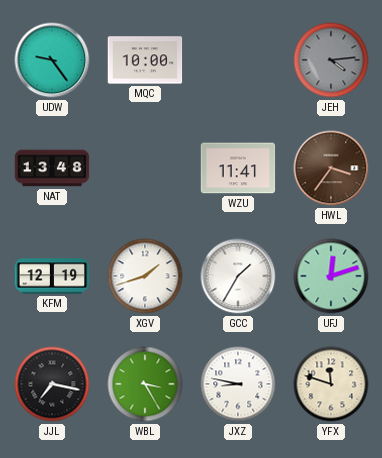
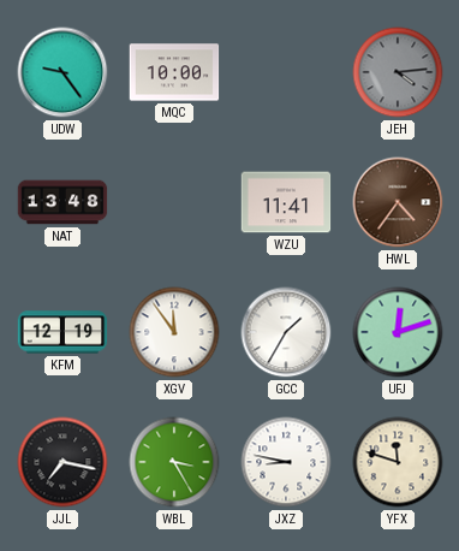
HWL: 3:36 -> 4:36 (398, 202)
XGV: 1:42 -> 11:54 (174, 332)
